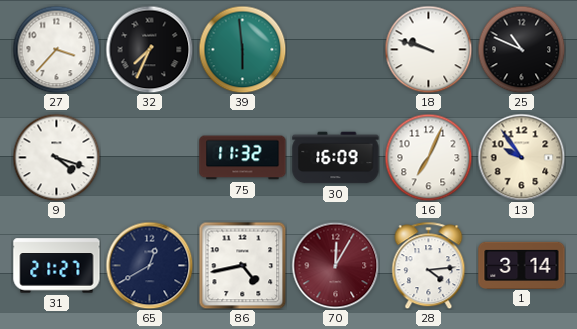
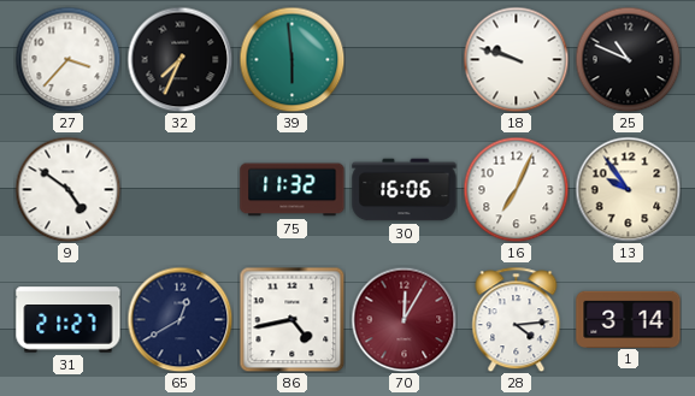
9: 4:18 -> 4:51 (67, 189)
30: 16:09 -> 16:06 (405, 190)
